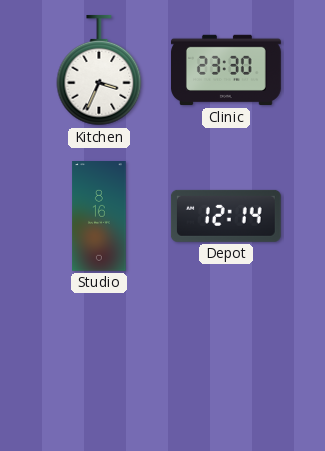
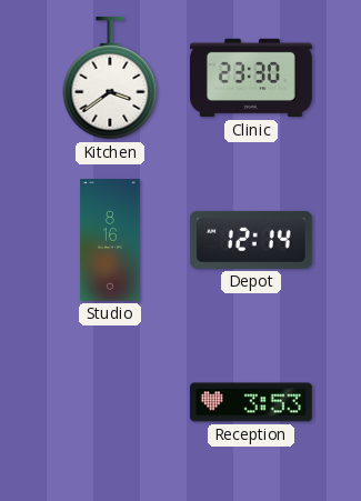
Kitchen: 3:34 -> 3:39 (110, 78)
Reception: none -> 3:53 (251, 402)
